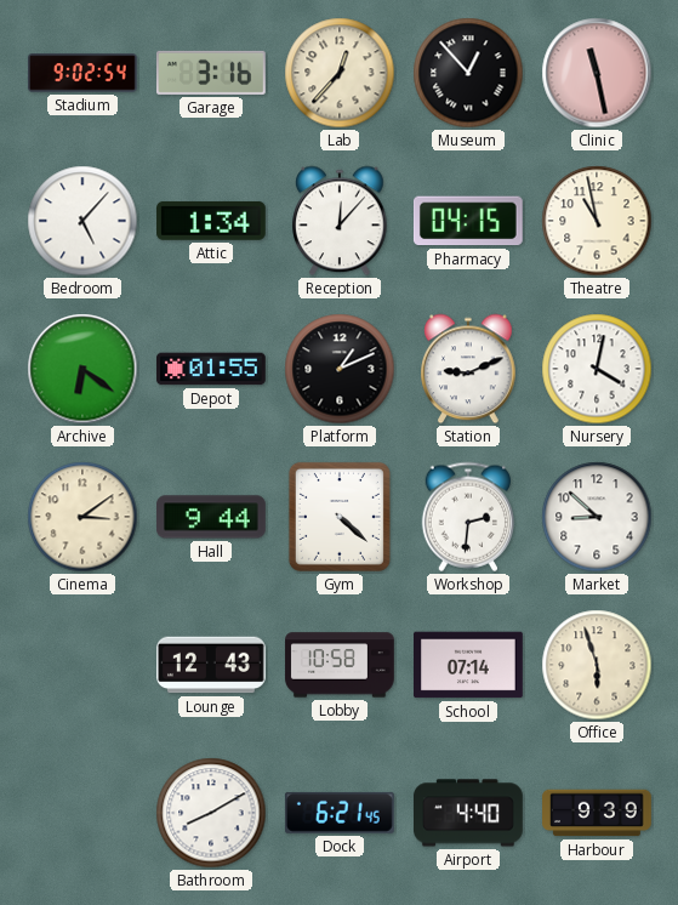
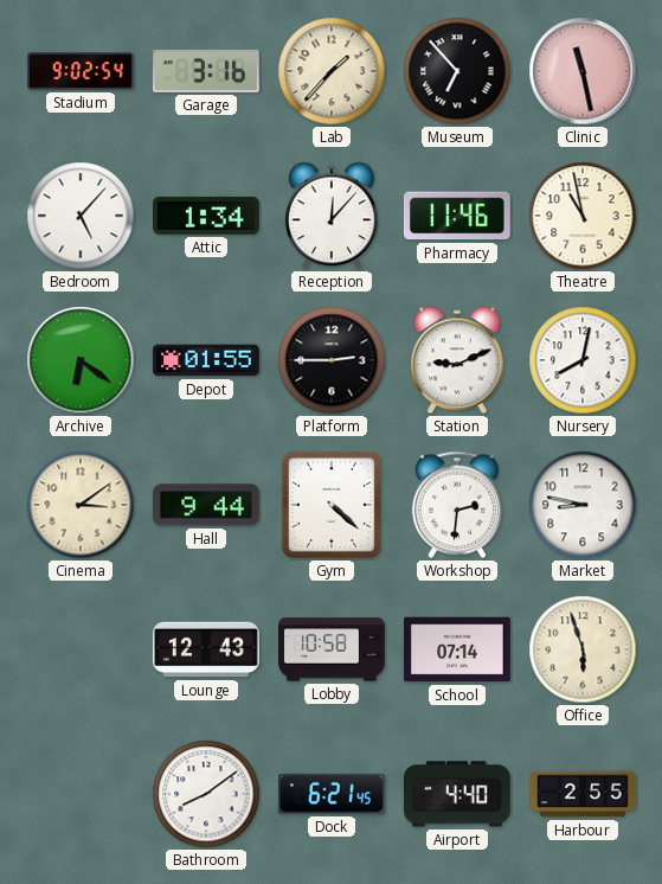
Lab: 12:37 -> 1:37 (332, 71)
Museum: 12:53 -> 6:53 (457, 71)
Pharmacy: 04:15 -> 11:46 (457, 216)
Platform: 1:11 -> 2:45 (332, 360)
Nursery: 4:02 -> 8:02 (583, 360)
Market: 8:52 -> 8:47 (583, 505)
Bathroom: 8:10 -> 8:09 (206, 794)
Harbour: 9:39 -> 2:55 (584, 794)
